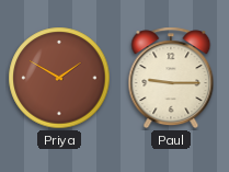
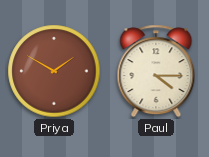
Paul: 9:15 -> 4:15 (156, 71)
